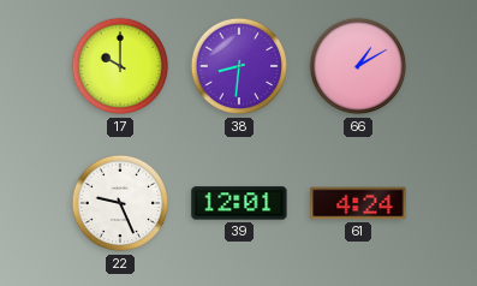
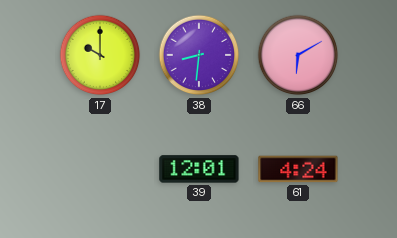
66: 1:10 -> 6:10 (298, 55)
22: 9:26 -> none (120, 203)
